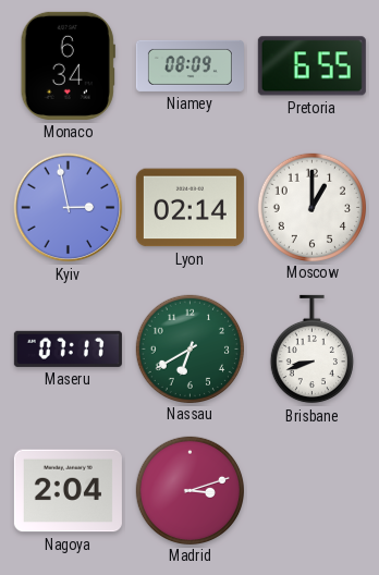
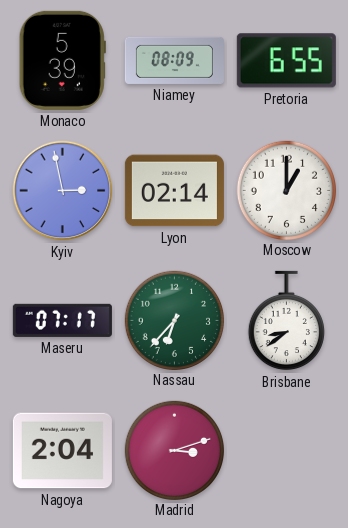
Monaco: 6:34 -> 5:39 (62, 60)
Nassau: 6:40 -> 6:37 (174, 320)
Brisbane: 8:42 -> 8:39 (286, 321)
